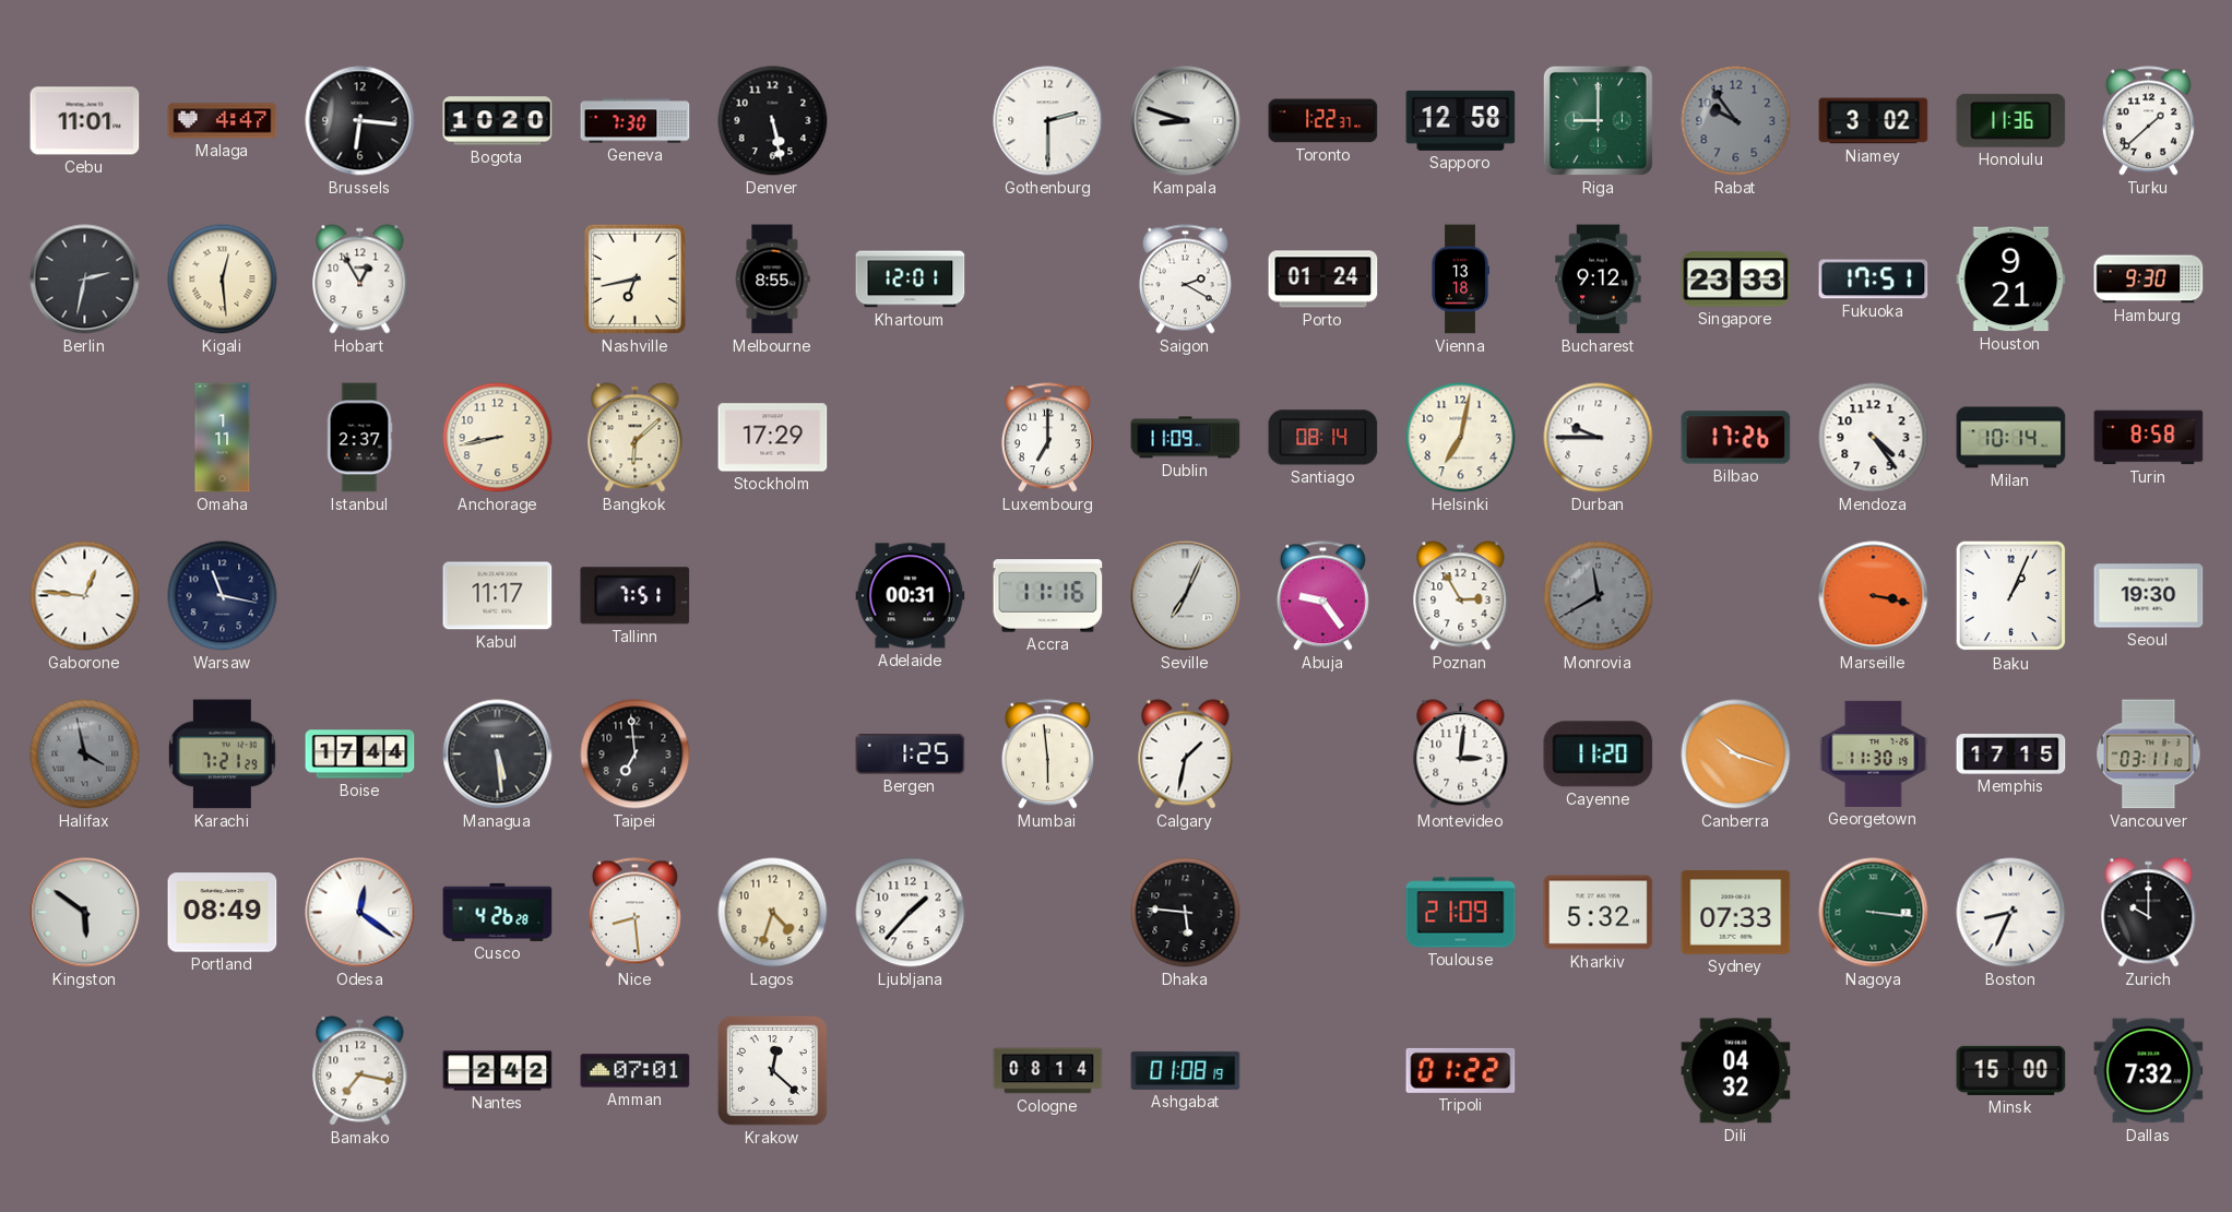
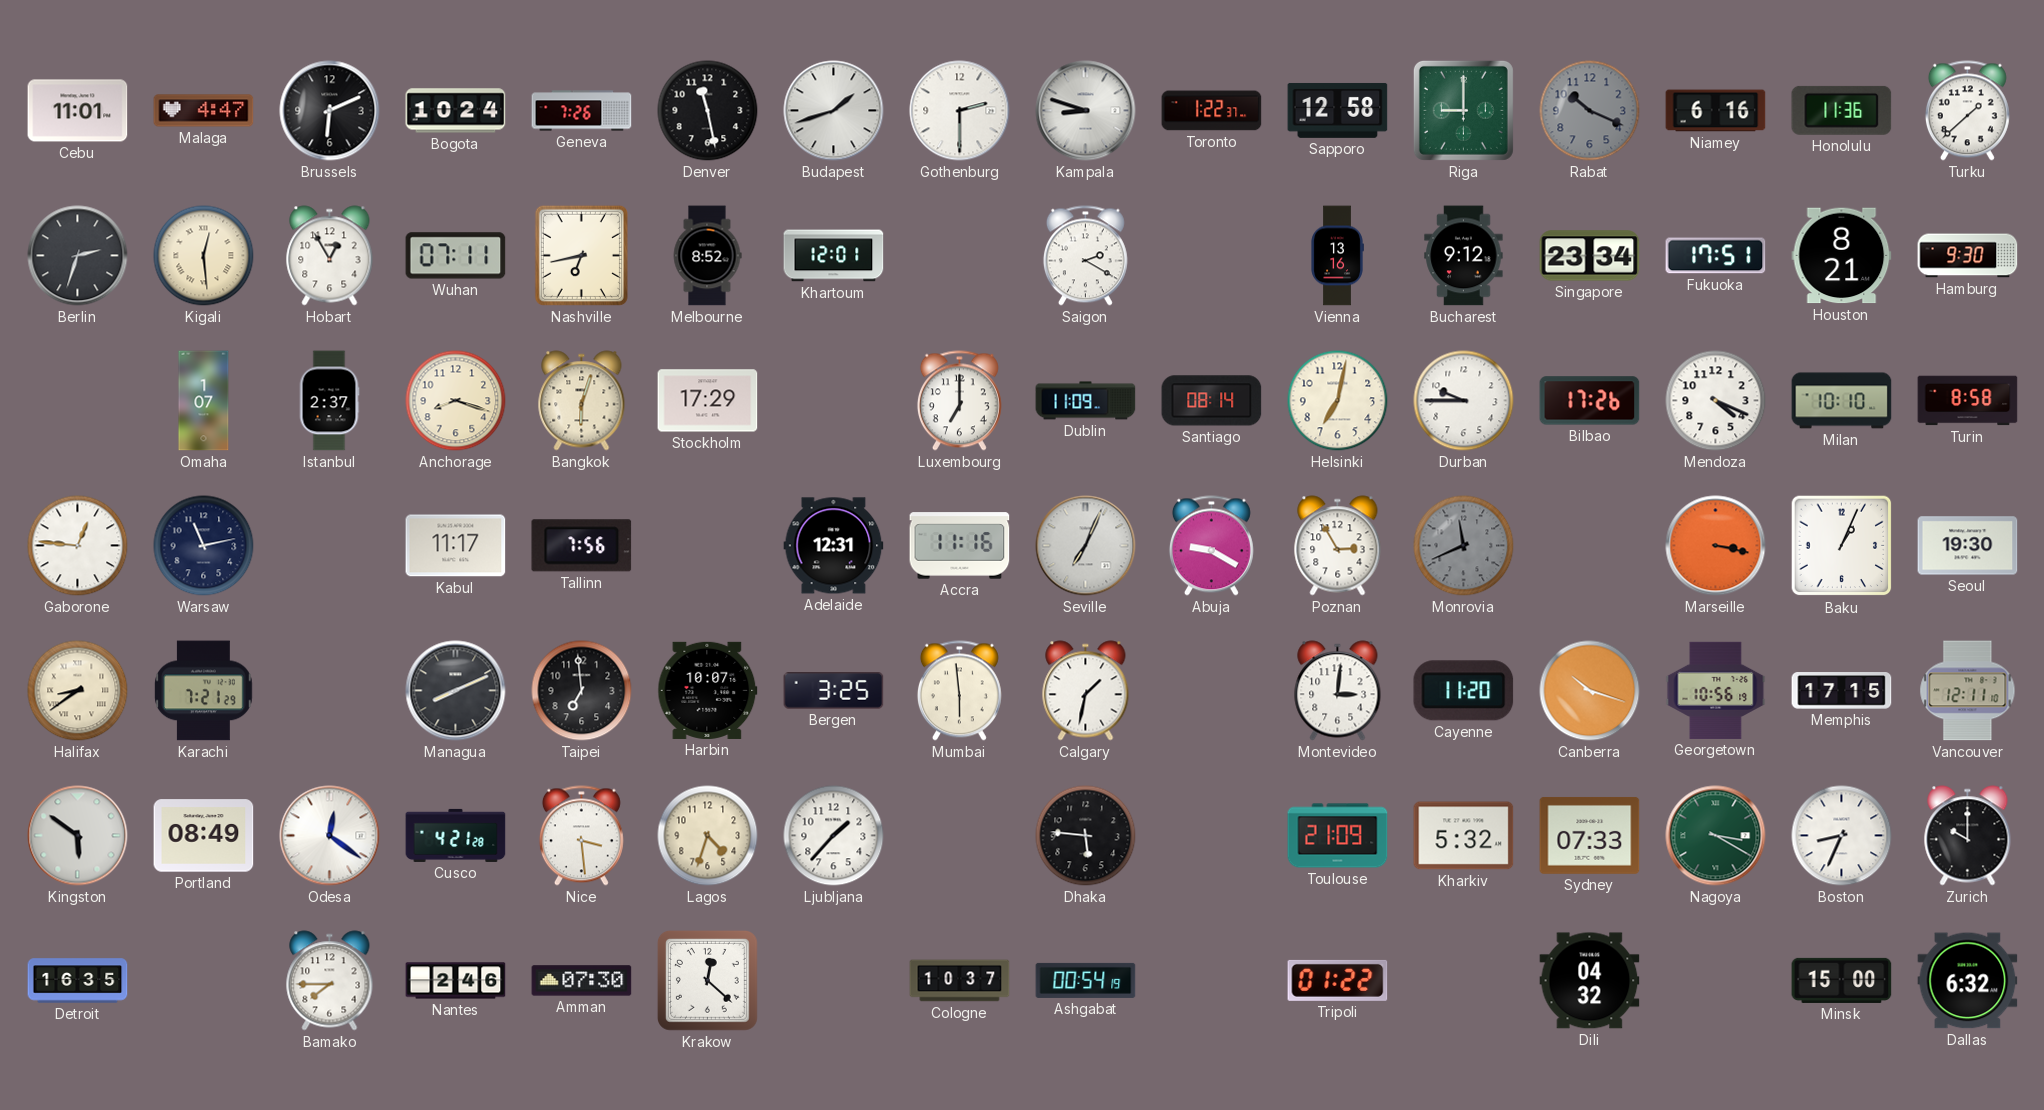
Brussels: 6:16 -> 6:11 (330, 111)
Bogota: 10:20 -> 10:24 (456, 111)
Geneva: 7:30 -> 7:26 (582, 111)
Denver: 5:28 -> 11:28 (708, 111)
Budapest: none -> 1:42 (834, 111)
Rabat: 9:54 -> 10:19 (1590, 111)
Niamey: 3:02 -> 6:16 (1716, 111)
Berlin: 2:32 -> 2:33 (78, 256)
Wuhan: none -> 07:11 (456, 256)
Melbourne: 8:55 -> 8:52 (707, 256)
Porto: 01:24 -> none (1323, 280)
Vienna: 13:18 -> 13:16 (1337, 256)
Singapore: 23:33 -> 23:34 (1590, 256)
Houston: 9:21 -> 8:21 (1842, 256)
Omaha: 1:11 -> 1:07 (204, 401)
Anchorage: 8:43 -> 8:18 (456, 401)
Bangkok: 6:08 -> 6:03 (582, 401)
Mendoza: 4:24 -> 4:19 (1716, 401)
Milan: 10:14 -> 10:10 (1842, 401)
Warsaw: 11:17 -> 11:13 (204, 546)
Tallinn: 7:51 -> 7:56 (582, 546)
Adelaide: 00:31 -> 12:31 (834, 546)
Abuja: 9:24 -> 9:20 (1211, 546)
Monrovia: 11:40 -> 11:41 (1464, 546)
Halifax: 3:58 -> 8:39 (78, 691)
Halifax dial: grey -> cream (78, 691)
Boise: 17:44 -> none (360, 754)
Managua: 5:29 -> 8:11 (456, 691)
Harbin: none -> 10:07 (708, 690)
Bergen: 1:25 -> 3:25 (834, 691)
Georgetown: 11:30 -> 10:56 (1716, 690)
Vancouver: 03:11 -> 12:11 (1968, 691)
Cusco: 4:26 -> 4:21 (456, 835)
Nice: 8:29 -> 3:29 (581, 836)
Nagoya: 3:16 -> 3:20 (1716, 836)
Detroit: none -> 16:35 (78, 981)
Bamako: 7:17 -> 7:45 (330, 981)
Nantes: 2:42 -> 2:46 (456, 981)
Amman: 07:01 -> 07:30 (582, 981)
Cologne: 08:14 -> 10:37 (960, 981)
Ashgabat: 01:08 -> 00:54 (1086, 980)
Dallas: 7:32 -> 6:32 (1968, 981)
